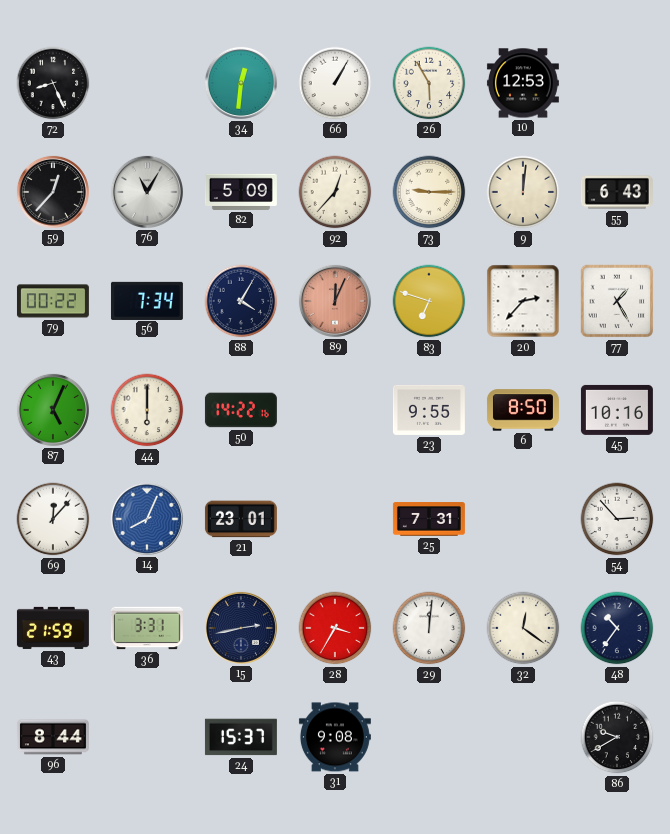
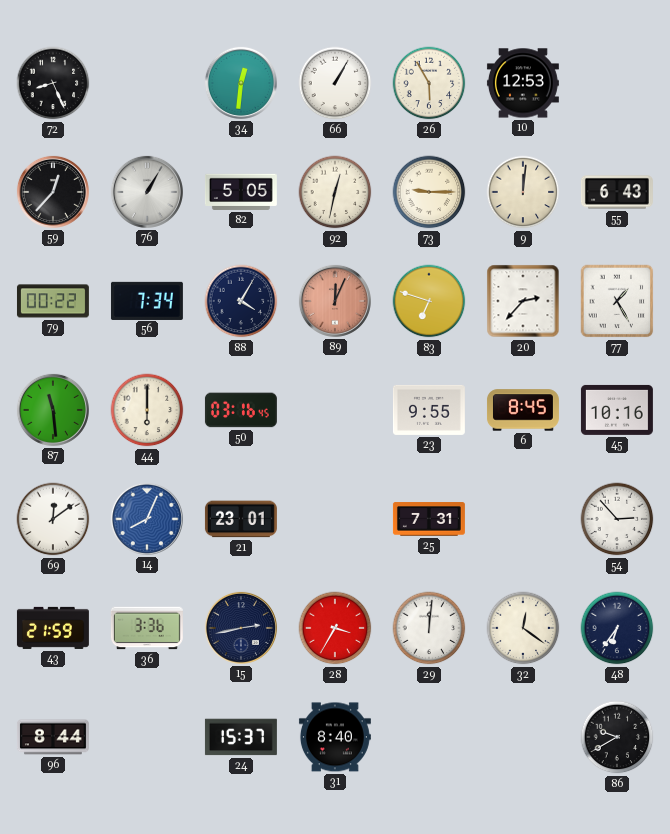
76: 11:05 -> 1:05 (147, 192)
82: 5:09 -> 5:05 (241, 192)
92: 12:37 -> 12:32 (335, 192)
87: 5:04 -> 11:29 (53, 410)
50: 14:22 -> 03:16 (241, 410)
6: 8:50 -> 8:45 (523, 410)
69: 12:07 -> 12:09 (53, 519)
36: 3:31 -> 3:36 (147, 628)
48: 10:36 -> 6:36 (617, 628)
31: 9:08 -> 8:40 (335, 737)
